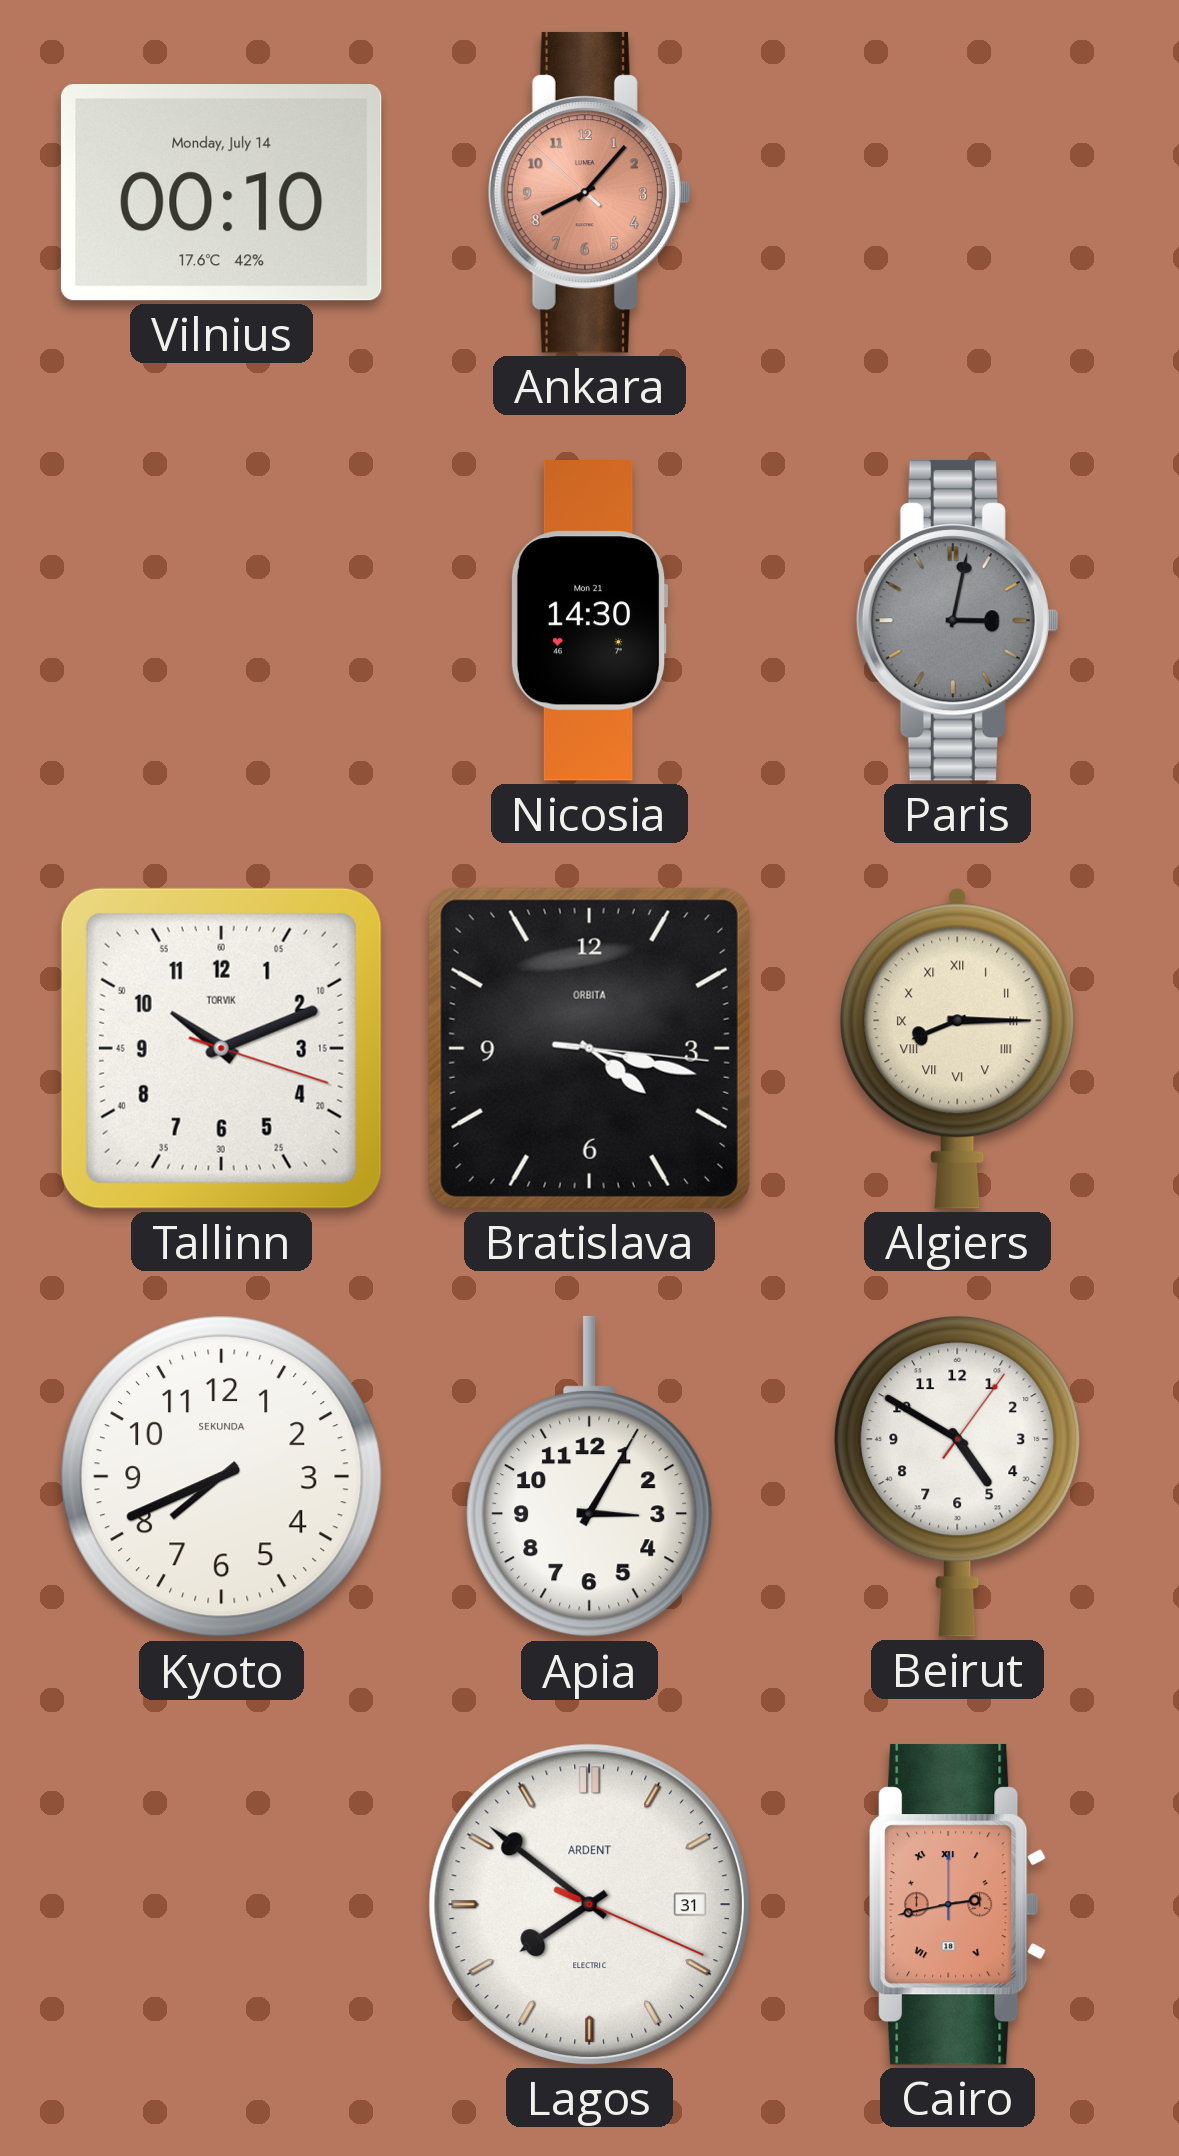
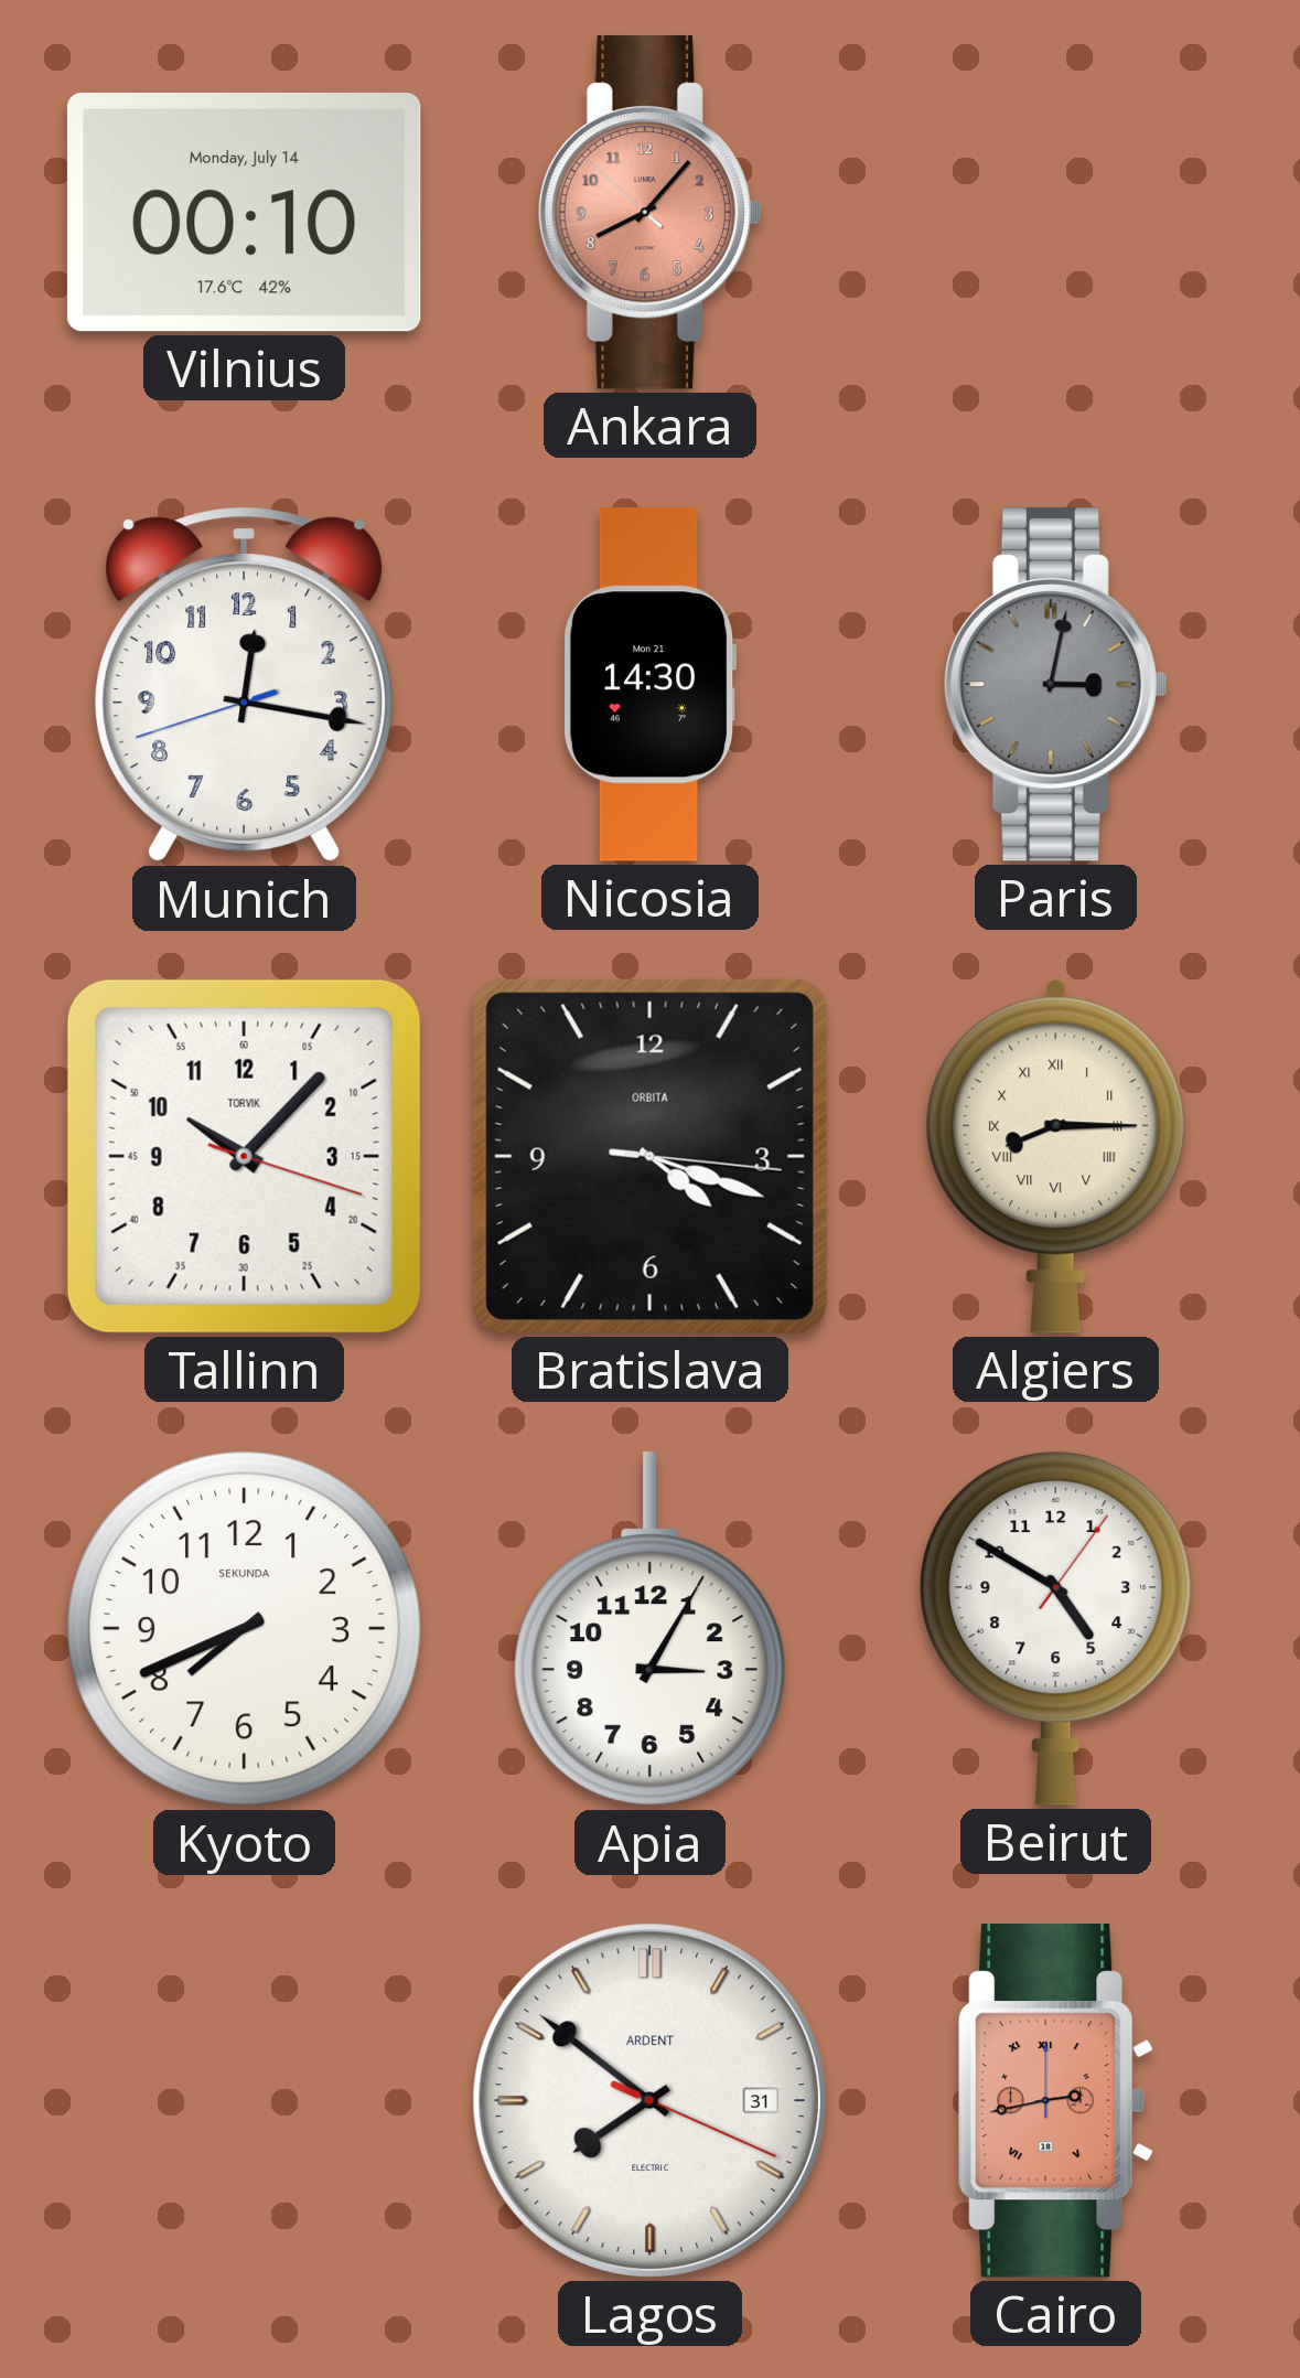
Munich: none -> 12:16 (245, 685)
Tallinn: 10:11 -> 10:07 (244, 1156)
Bratislava: 4:17 -> 4:18 (649, 1156)
